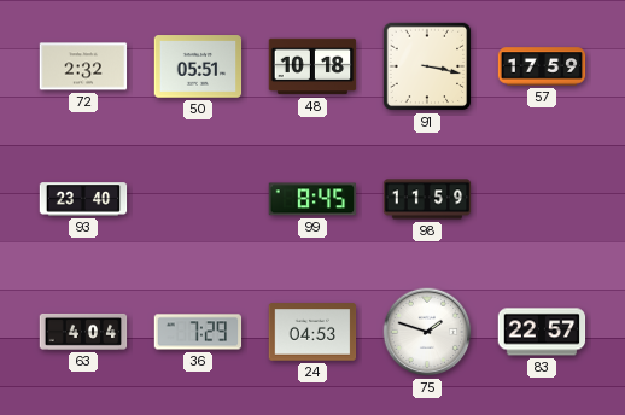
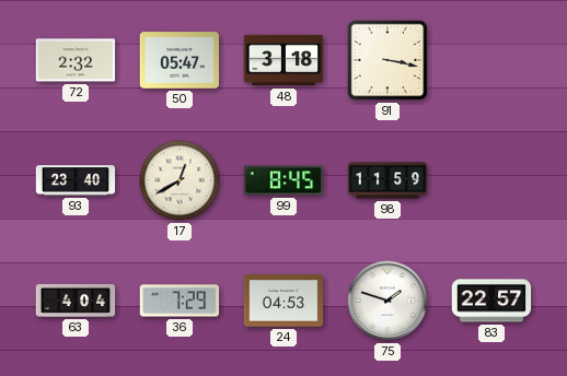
50: 05:51 -> 05:47 (180, 60)
48: 10:18 -> 3:18 (283, 60)
57: 17:59 -> none (542, 66)
17: none -> 12:40 (180, 180)
